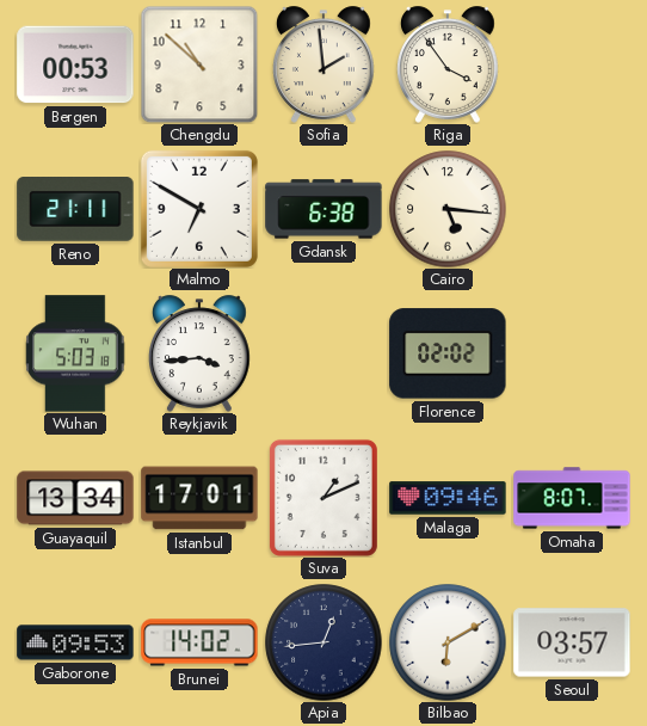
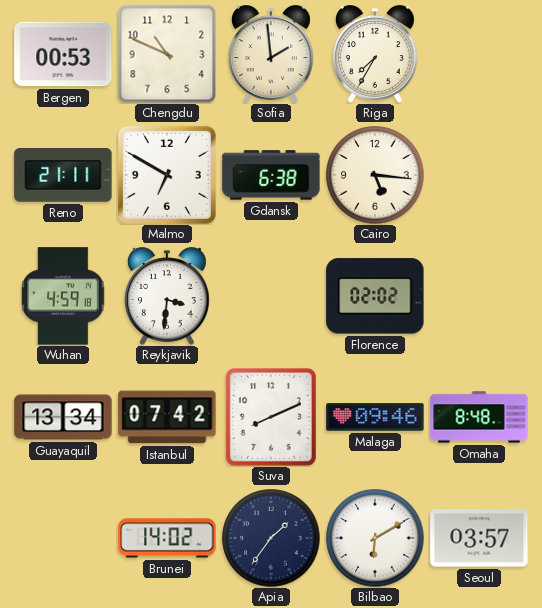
Chengdu: 10:52 -> 10:49 (167, 54)
Riga: 3:54 -> 7:35 (376, 54)
Wuhan: 5:03 -> 4:59 (63, 296)
Reykjavik: 3:44 -> 3:31 (168, 296)
Istanbul: 17:01 -> 07:42 (167, 417)
Suva: 1:11 -> 8:11 (271, 417)
Omaha: 8:07 -> 8:48 (479, 417)
Gaborone: 09:53 -> none (75, 642)
Apia: 12:44 -> 1:36 (271, 538)
